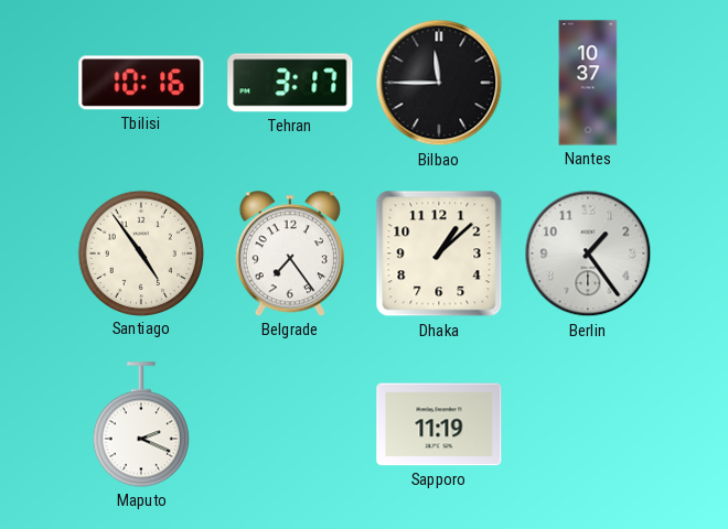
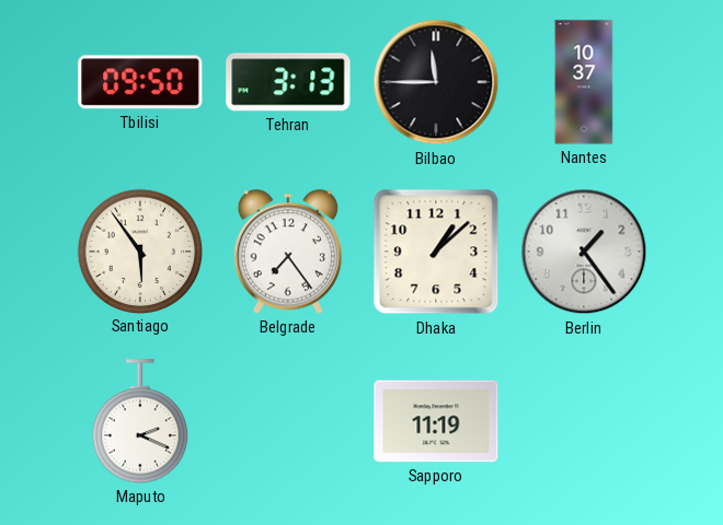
Tbilisi: 10:16 -> 09:50 (140, 82)
Tehran: 3:17 -> 3:13 (288, 82)
Santiago: 4:54 -> 5:54 (139, 250)
